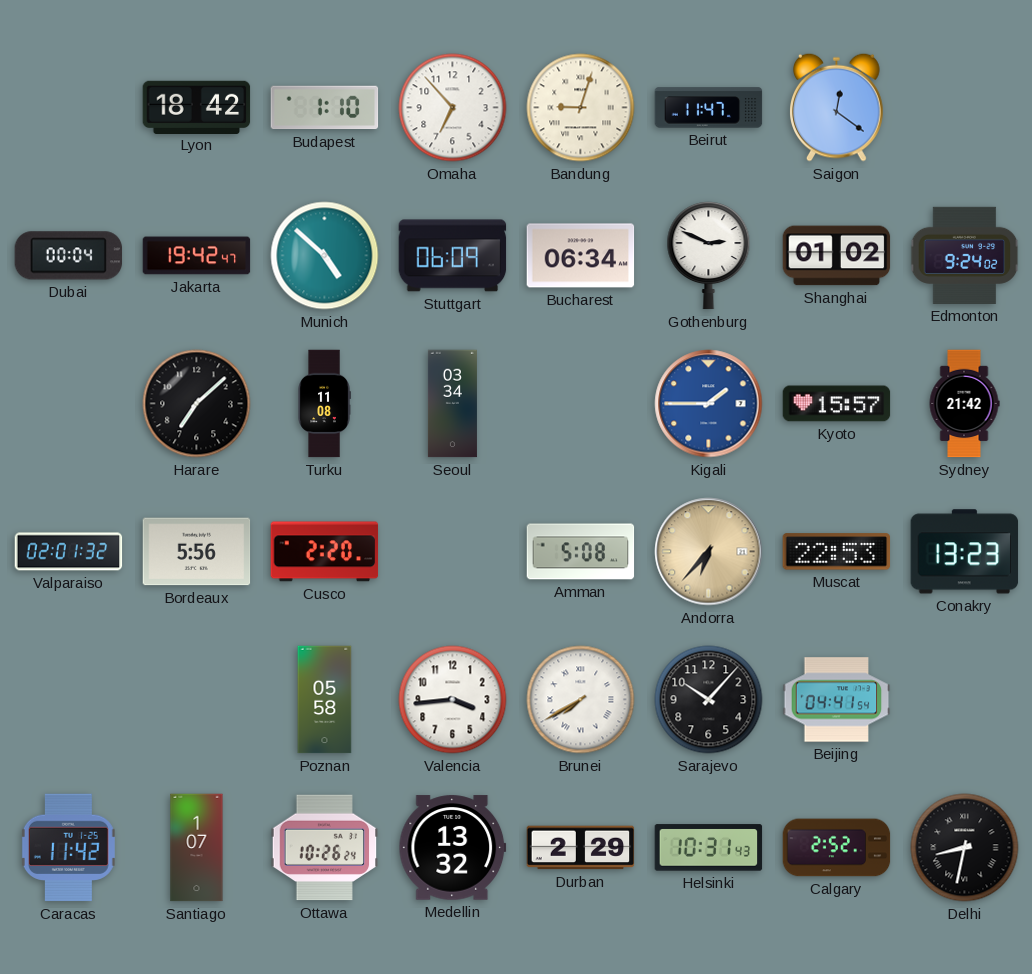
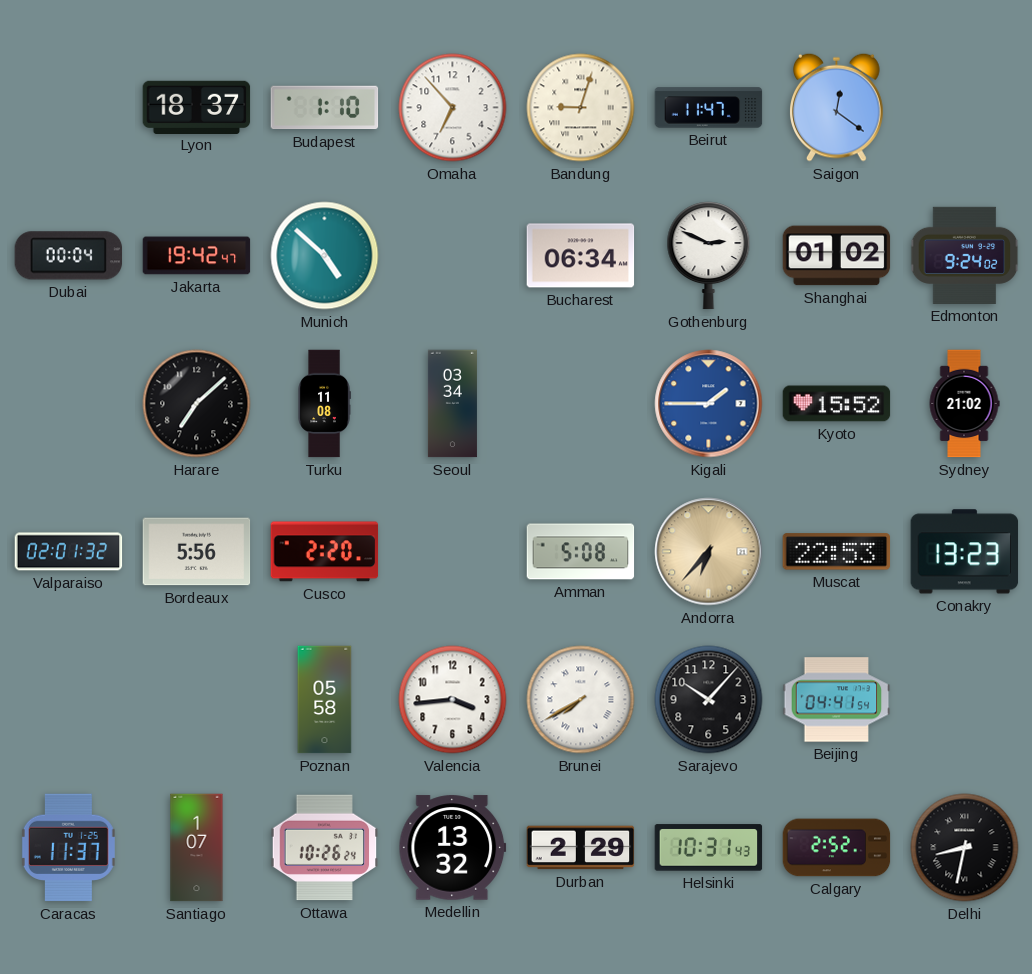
Lyon: 18:42 -> 18:37 (197, 107)
Stuttgart: 06:09 -> none (453, 256)
Kyoto: 15:57 -> 15:52 (837, 404)
Sydney: 21:42 -> 21:02 (964, 404)
Caracas: 11:42 -> 11:37 (68, 848)
